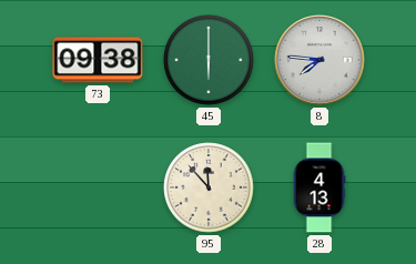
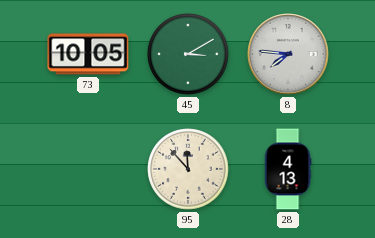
73: 09:38 -> 10:05 (88, 54)
45: 6:00 -> 3:10 (188, 54)
